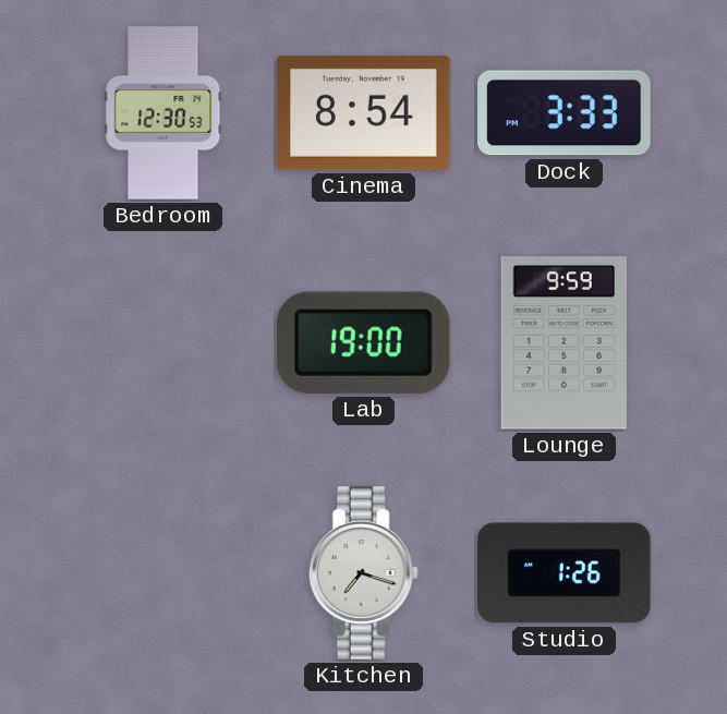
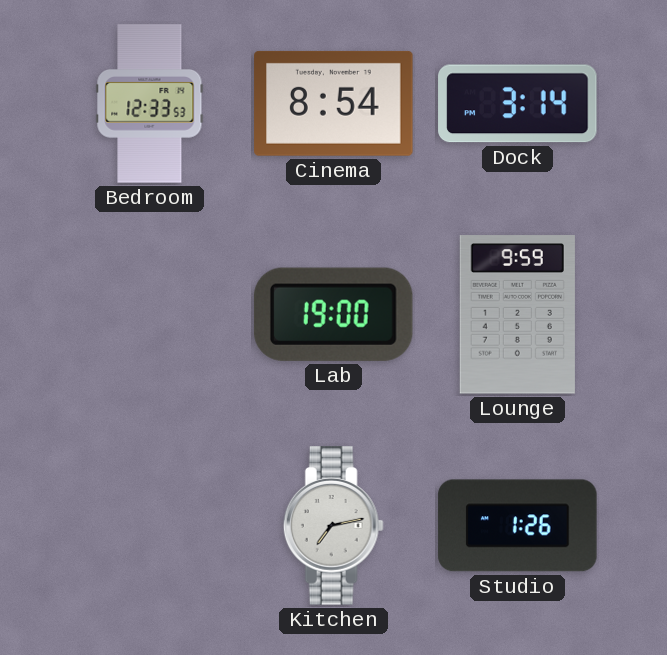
Bedroom: 12:30 -> 12:33 (150, 104)
Dock: 3:33 -> 3:14 (518, 104)
Kitchen: 7:18 -> 7:13 (333, 526)
